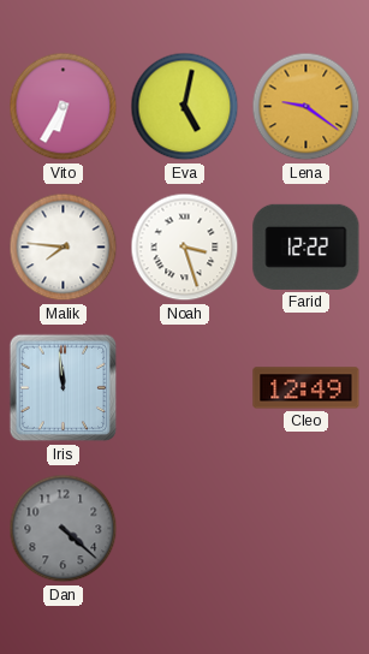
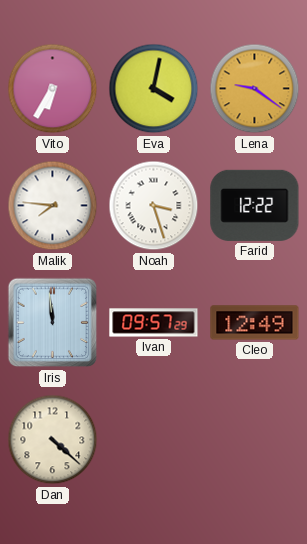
Eva: 5:02 -> 4:02 (154, 89)
Ivan: none -> 09:57 (154, 323)
Dan dial: grey -> cream (53, 440)
